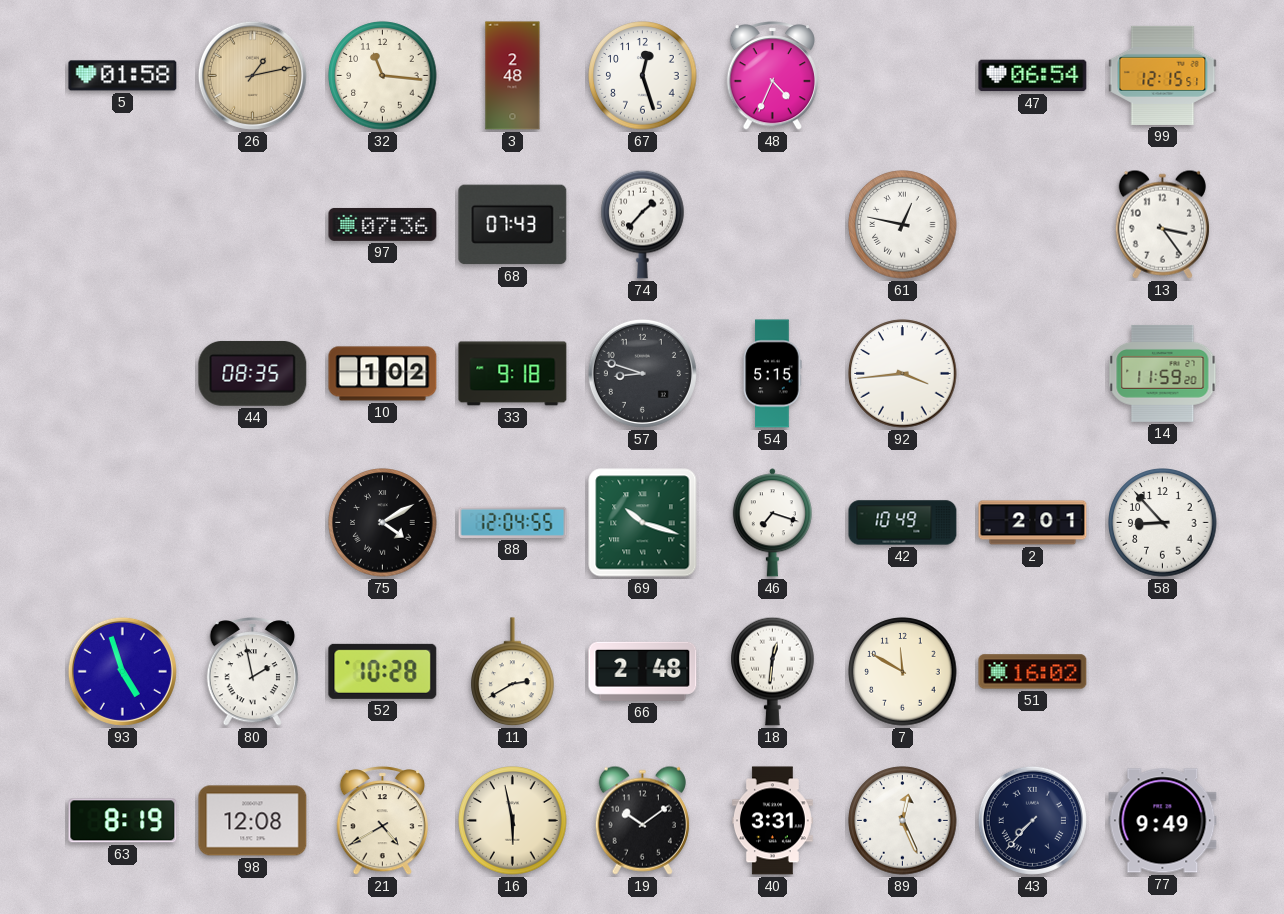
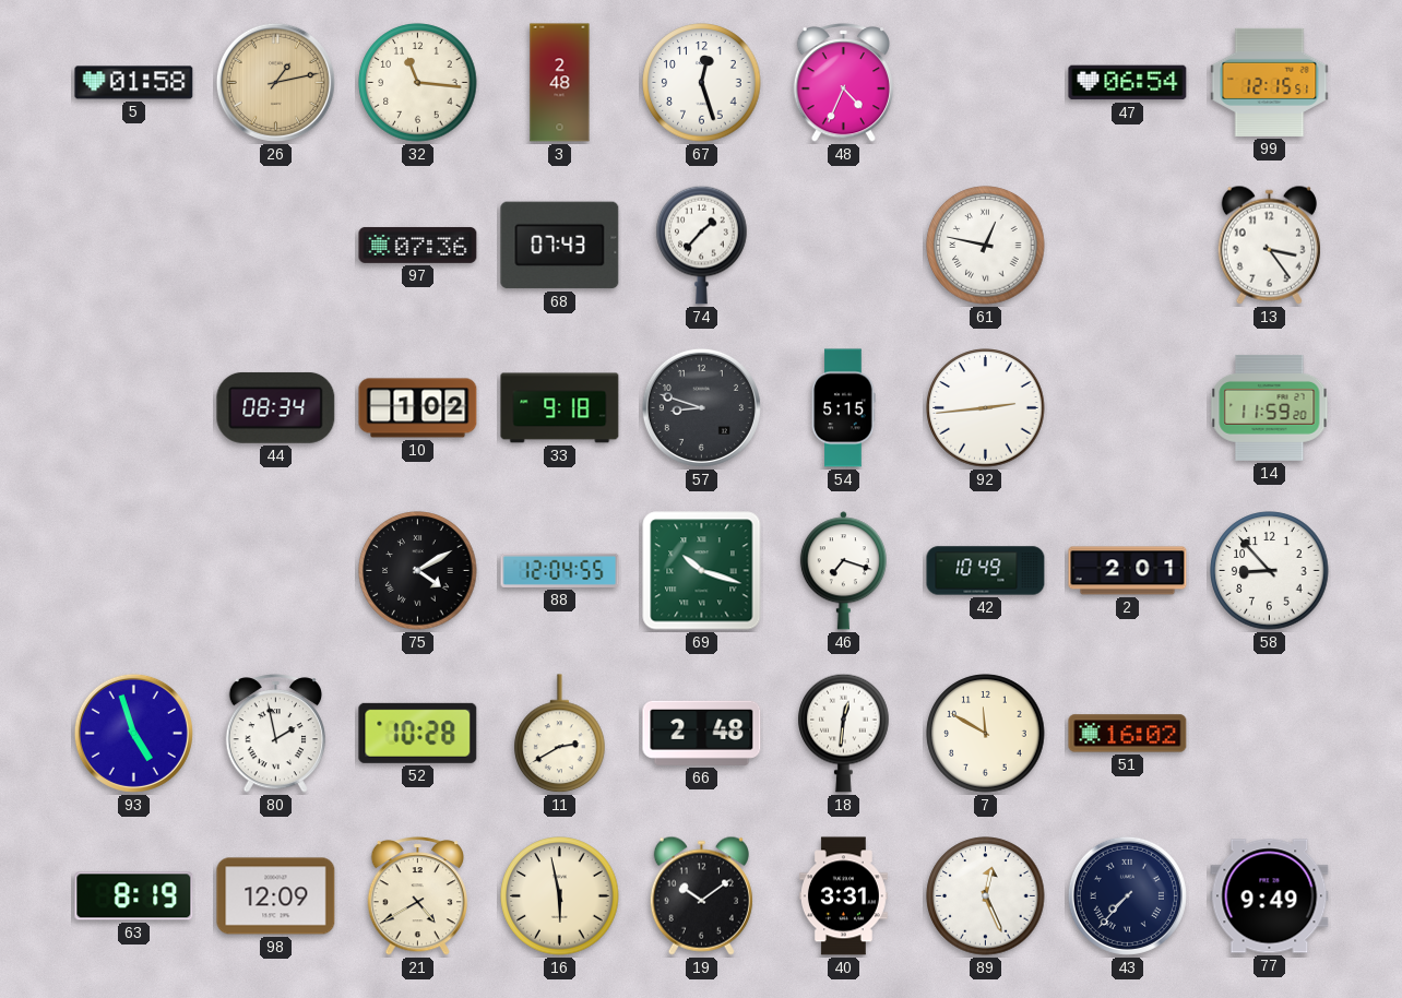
44: 08:35 -> 08:34 (276, 407)
92: 3:44 -> 2:44 (986, 408)
98: 12:08 -> 12:09 (276, 896)
